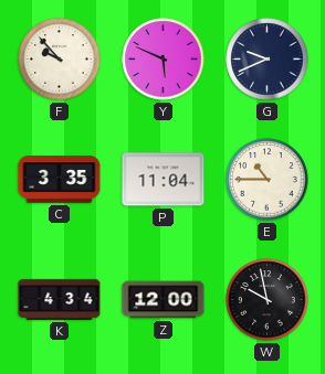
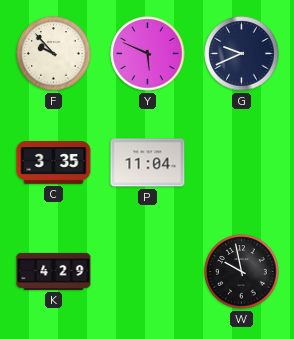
E: 10:45 -> none (268, 180)
K: 4:34 -> 4:29 (54, 271)
Z: 12:00 -> none (164, 300)
